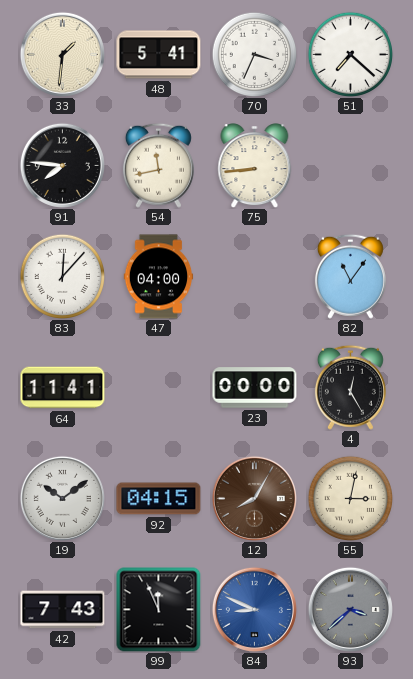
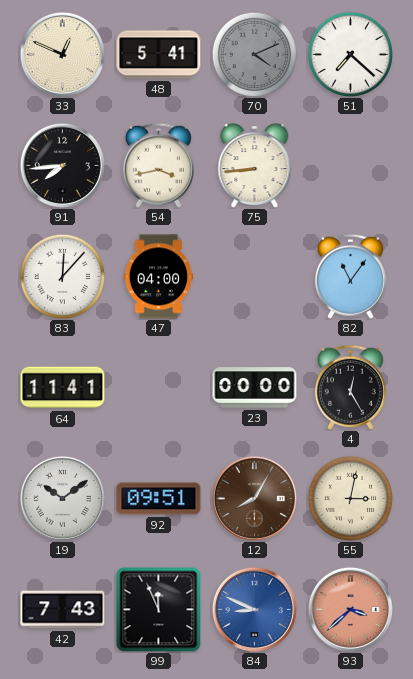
33: 1:31 -> 12:49 (62, 54)
70: 3:34 -> 4:11 (254, 54)
70 dial: white -> grey (254, 54)
91: 7:46 -> 7:44 (62, 165)
54: 11:43 -> 3:43 (158, 165)
92: 04:15 -> 09:51 (159, 499)
93 dial: grey -> salmon (350, 609)
